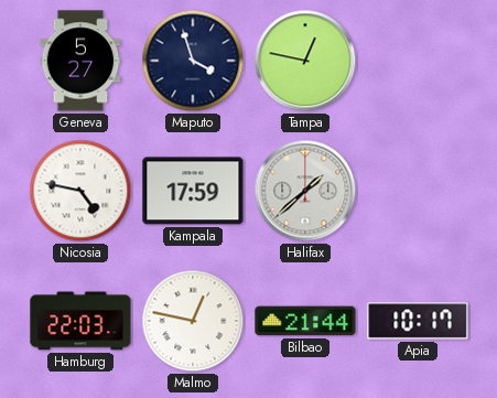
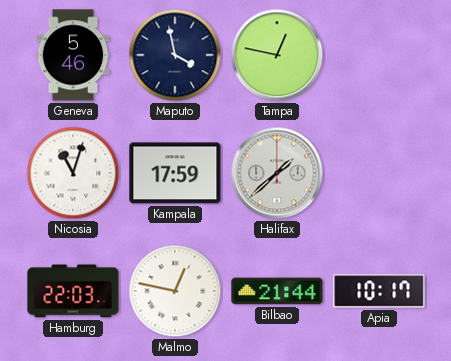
Geneva: 5:27 -> 5:46 (73, 55)
Maputo: 3:57 -> 3:58 (175, 55)
Nicosia: 4:47 -> 11:03 (73, 173)
